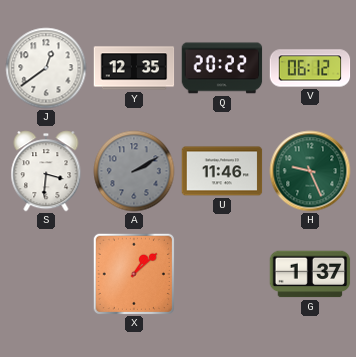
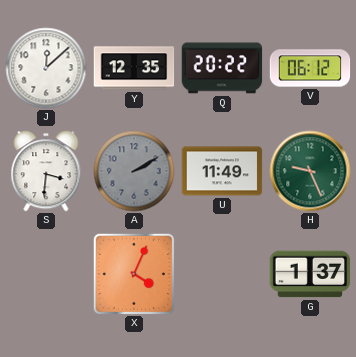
J: 12:39 -> 12:08 (46, 68)
U: 11:46 -> 11:49 (222, 171)
X: 1:08 -> 4:04 (134, 274)
